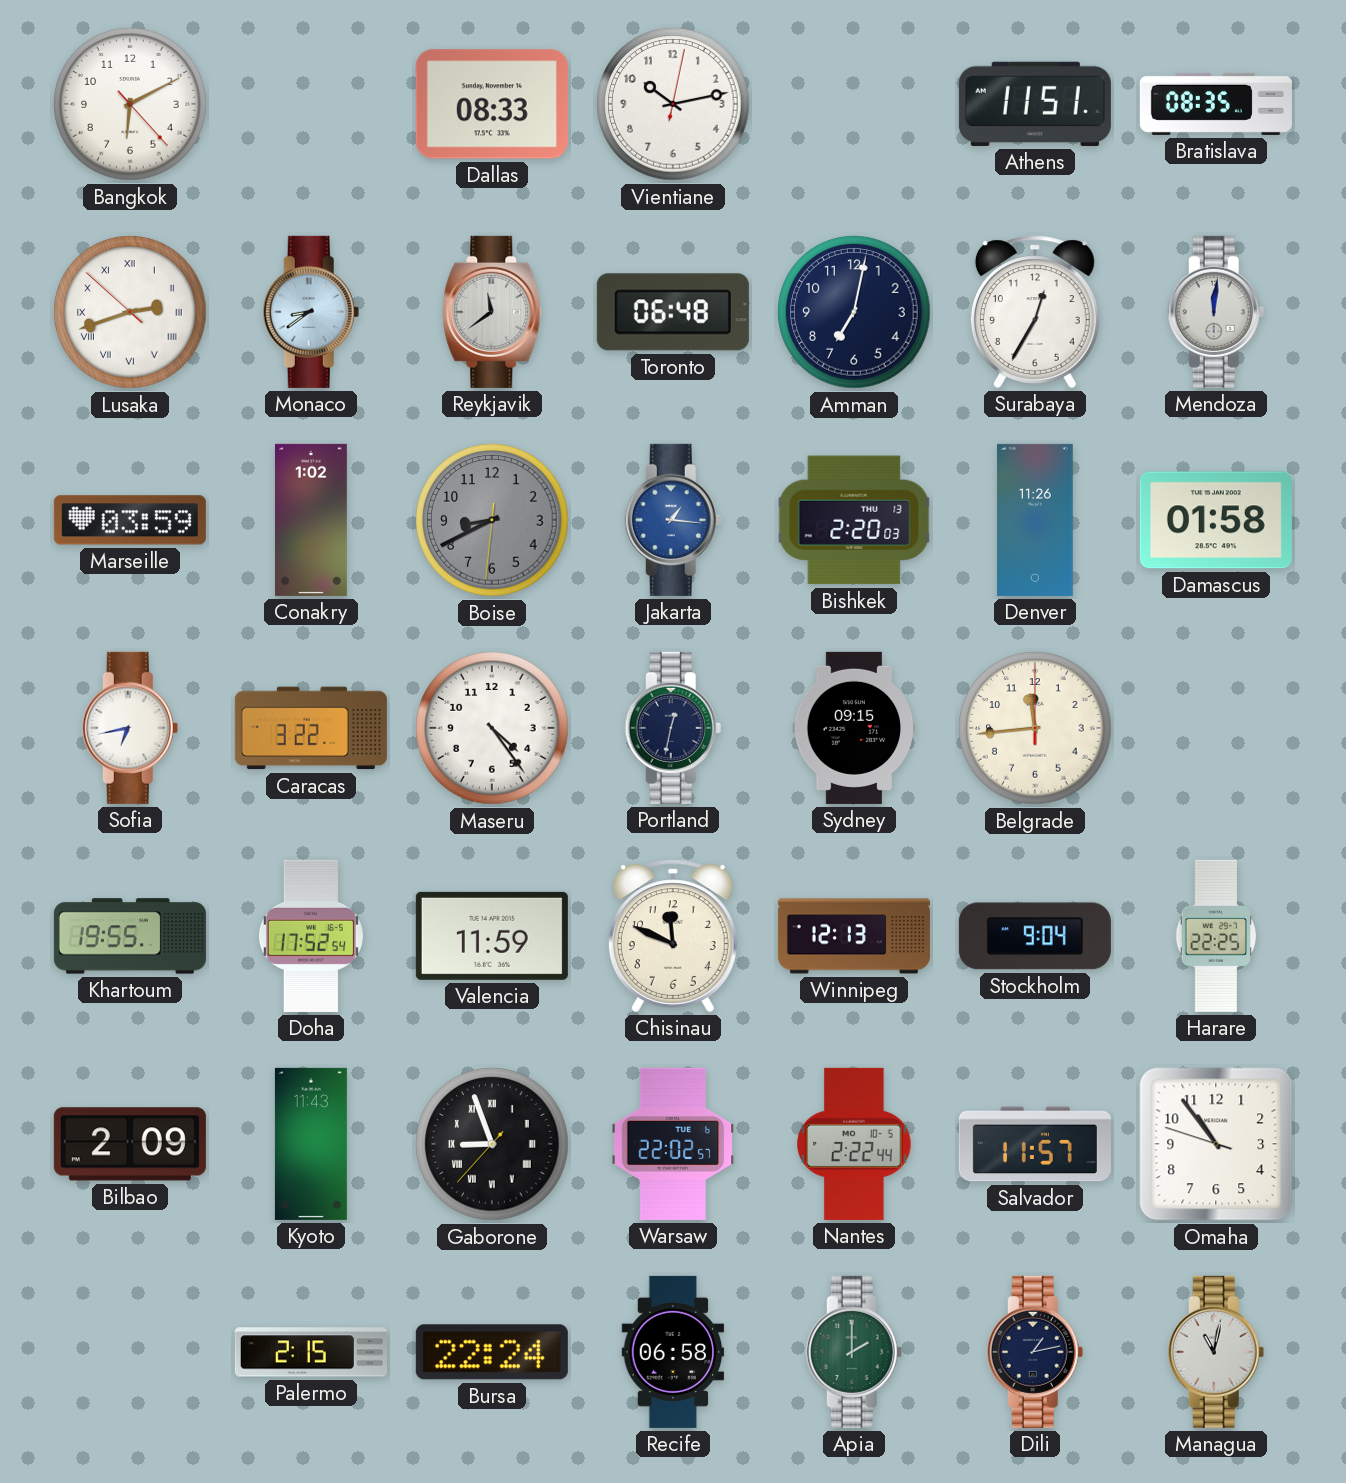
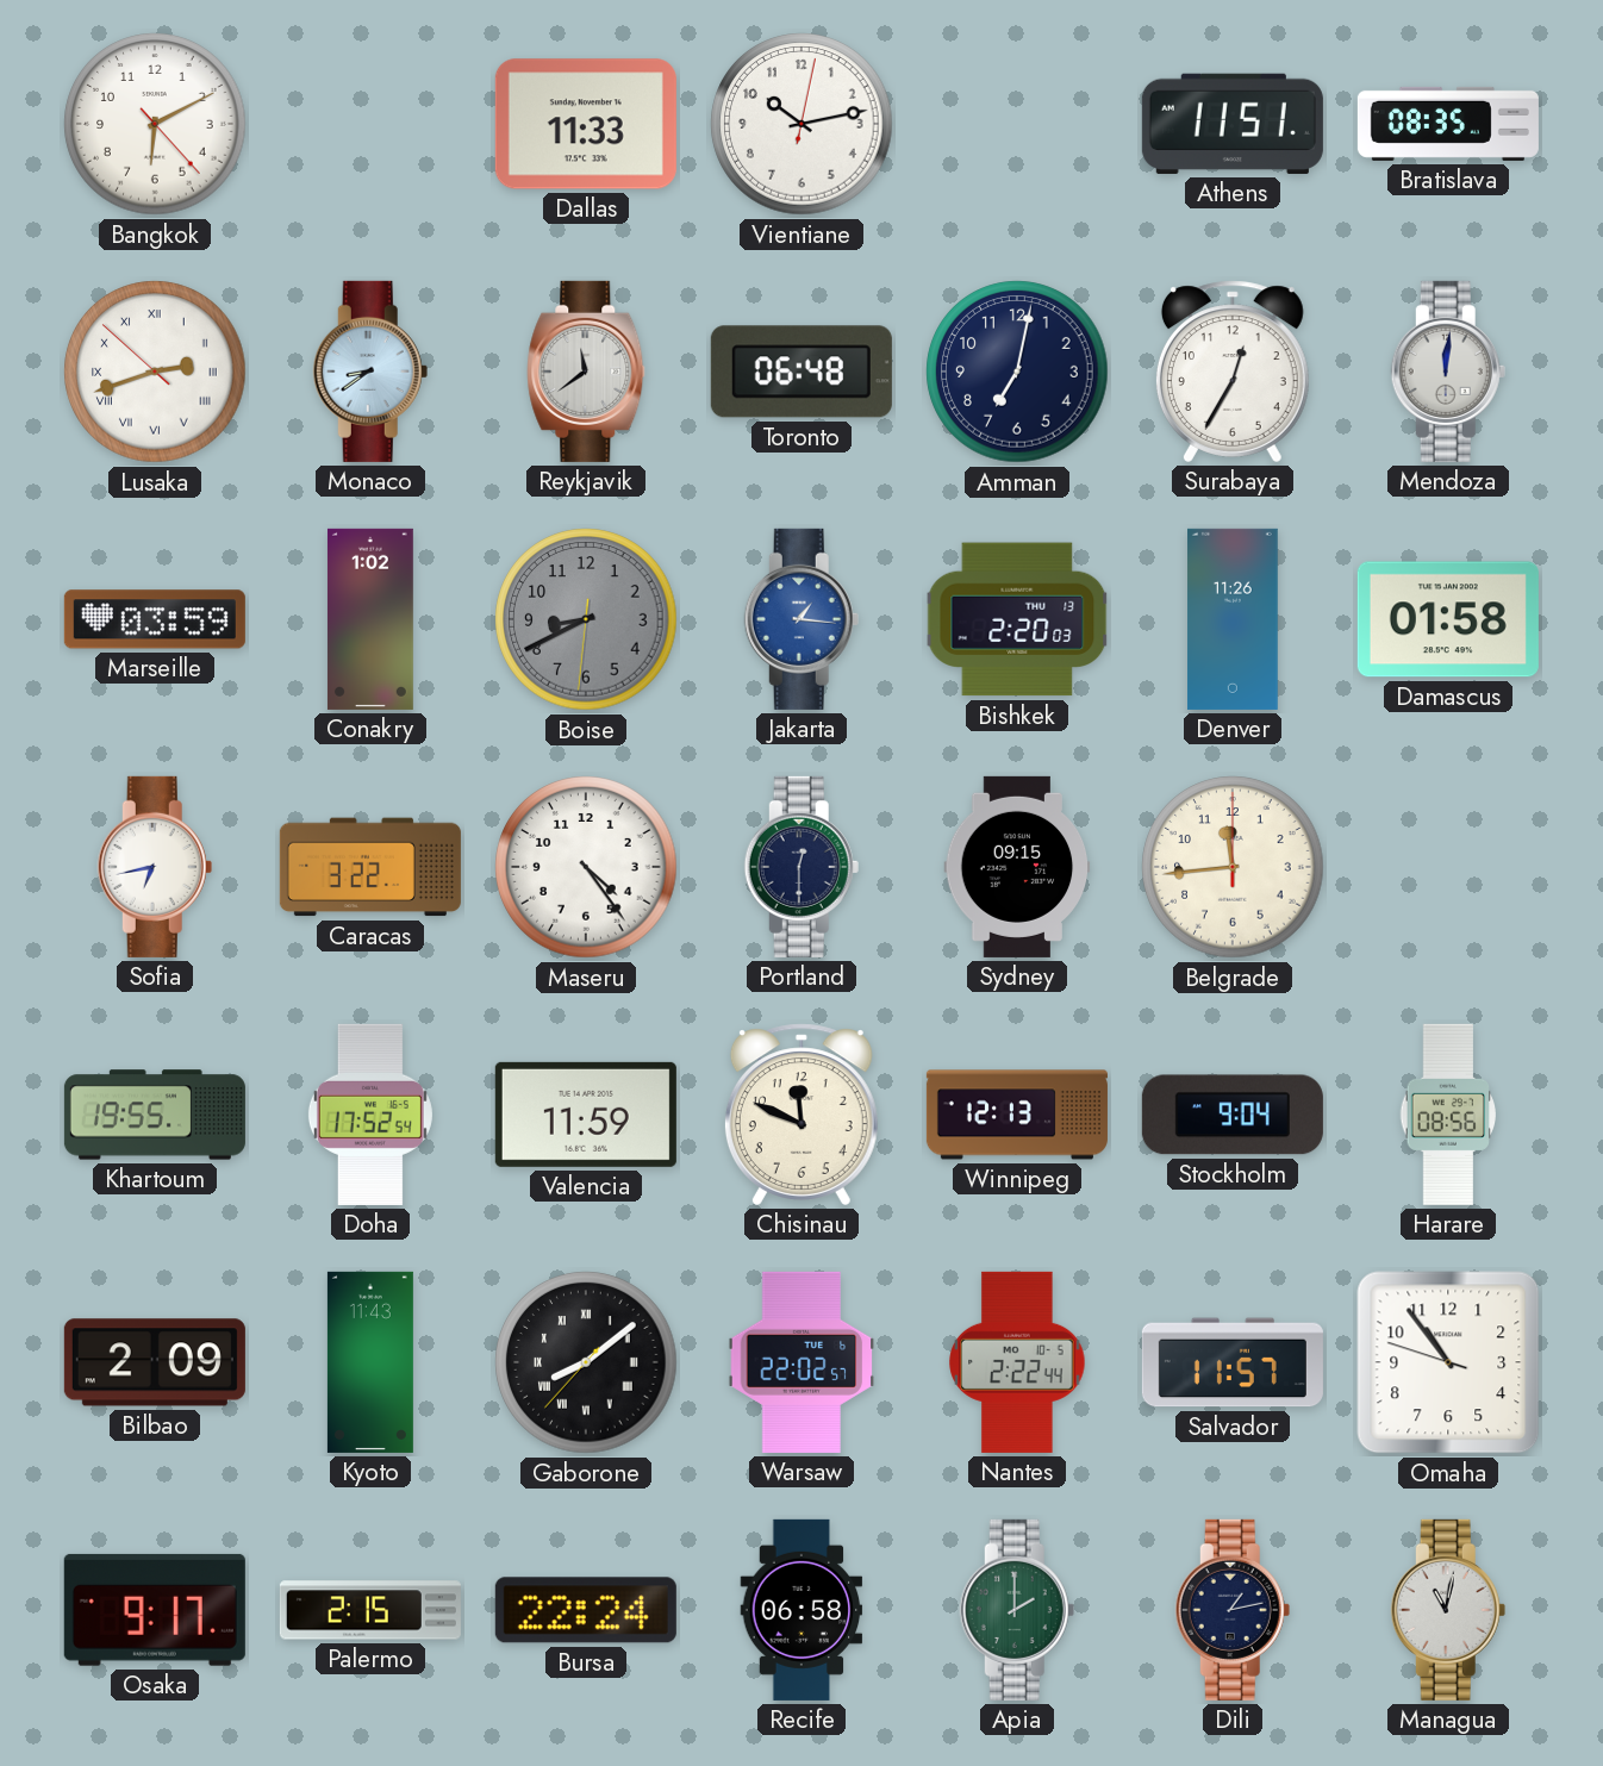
Dallas: 08:33 -> 11:33 (586, 124)
Portland: 12:32 -> 12:30 (801, 867)
Harare: 22:25 -> 08:56 (1447, 1115)
Gaborone: 8:56 -> 8:08 (586, 1362)
Osaka: none -> 9:17 (155, 1610)
